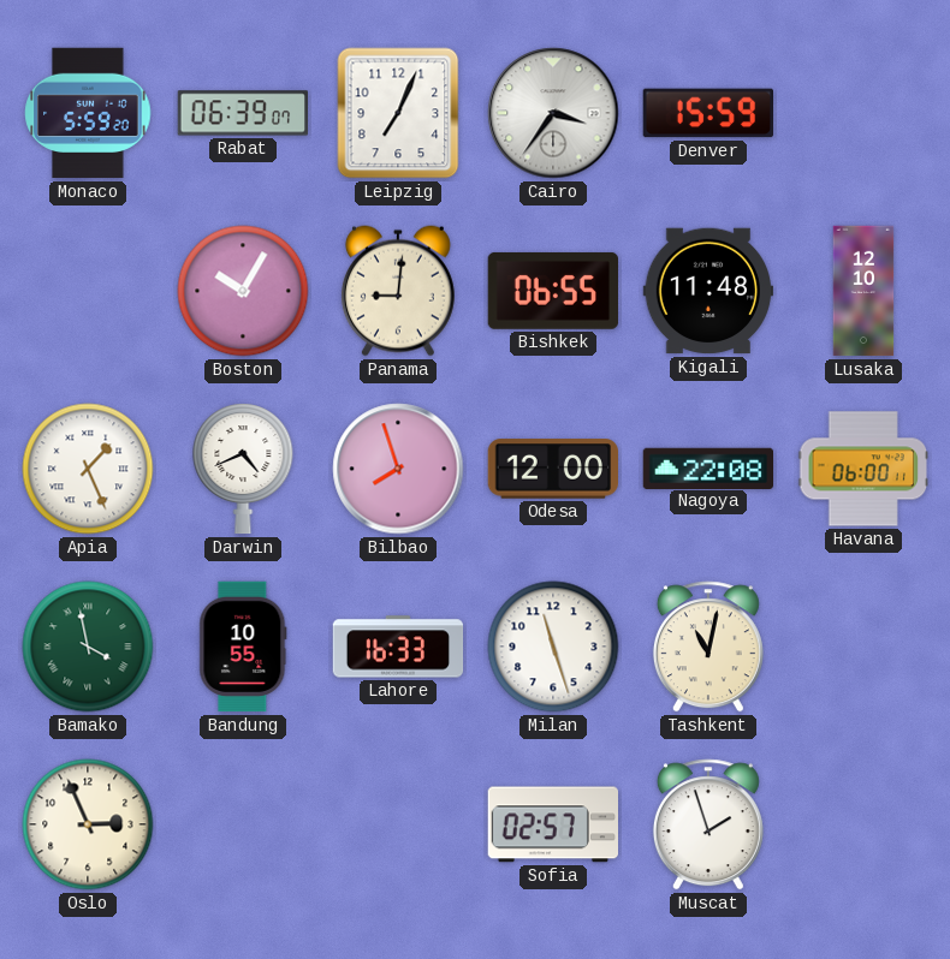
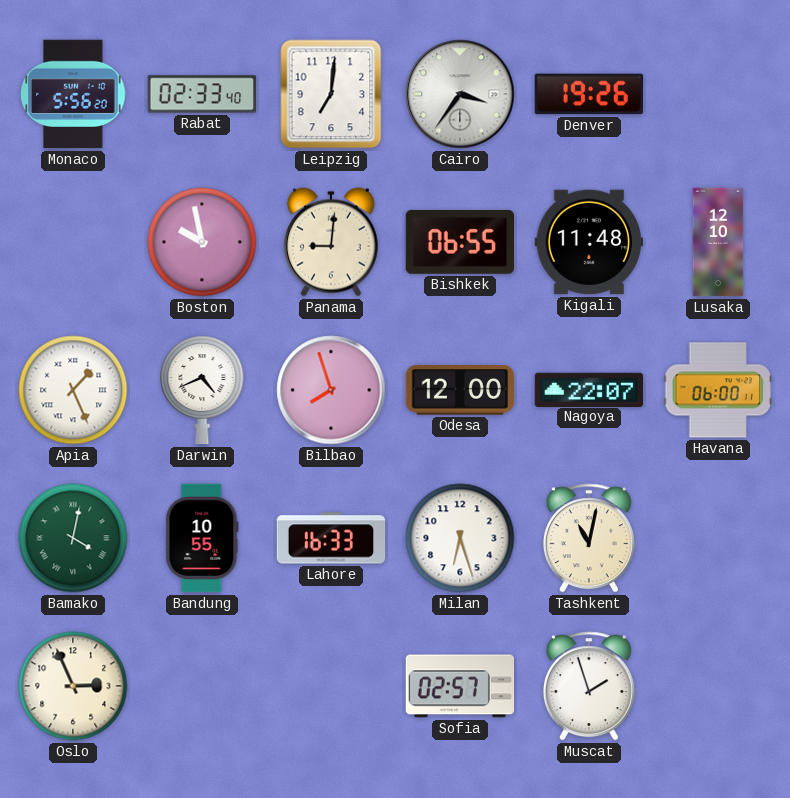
Monaco: 5:59 -> 5:56 (73, 94)
Rabat: 06:39 -> 02:33 (201, 94)
Leipzig: 7:04 -> 7:01 (331, 94)
Denver: 15:59 -> 19:26 (588, 94)
Boston: 10:05 -> 9:58 (202, 242)
Nagoya: 22:08 -> 22:07 (588, 389)
Bamako: 3:58 -> 4:02 (73, 538)
Milan: 11:27 -> 6:27 (460, 538)
